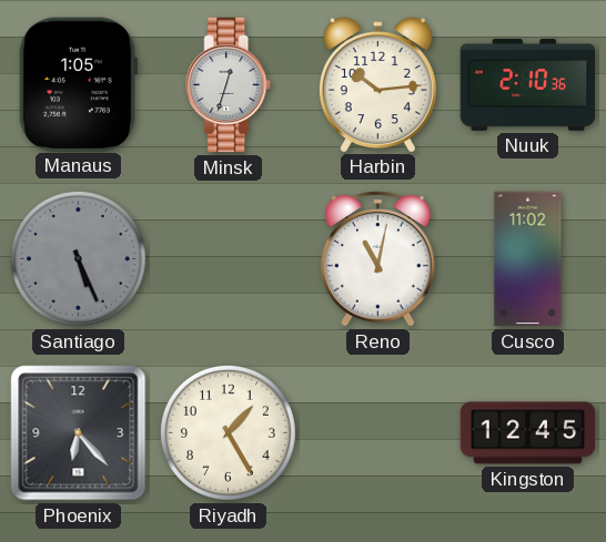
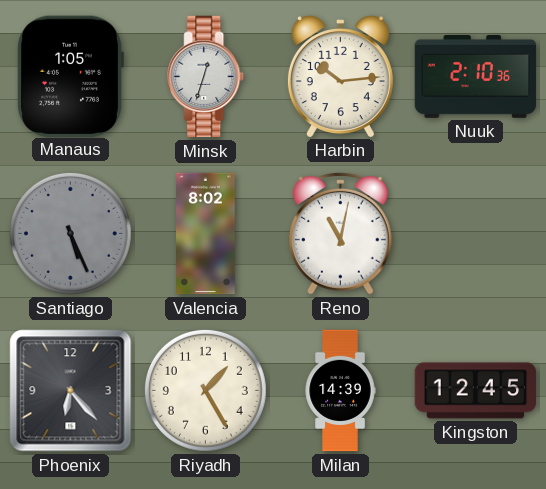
Valencia: none -> 8:02 (206, 234)
Cusco: 11:02 -> none (528, 259)
Milan: none -> 14:39 (340, 391)
